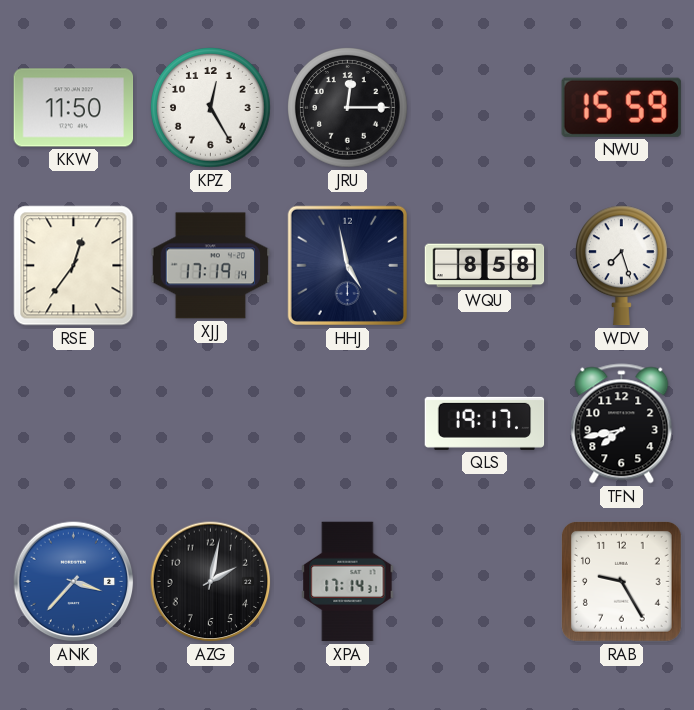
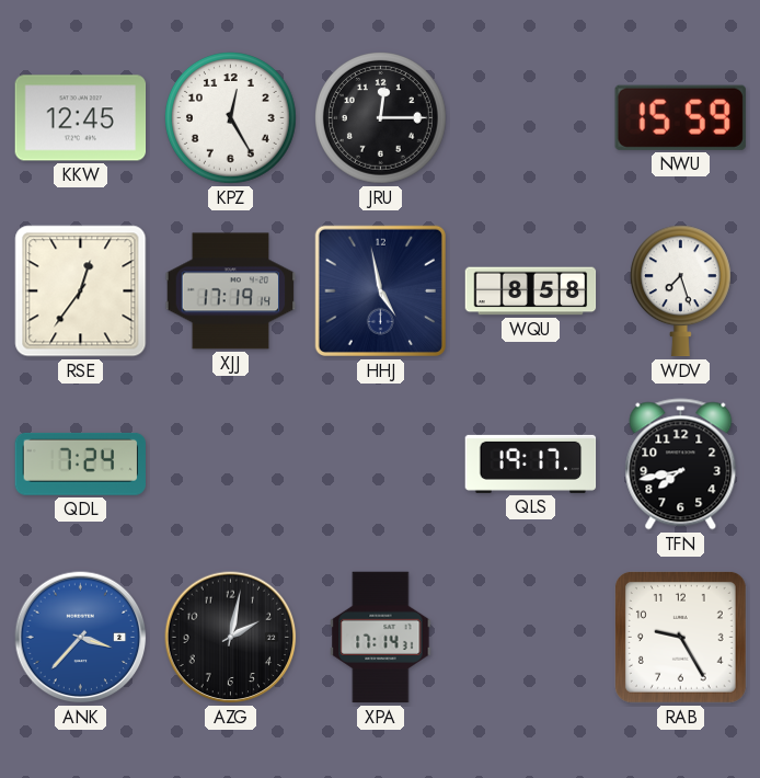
KKW: 11:50 -> 12:45 (81, 118)
QDL: none -> 7:24 (81, 464)
